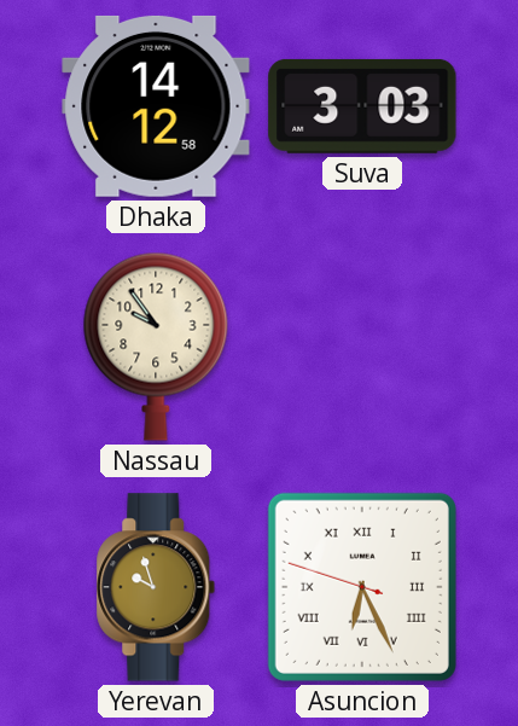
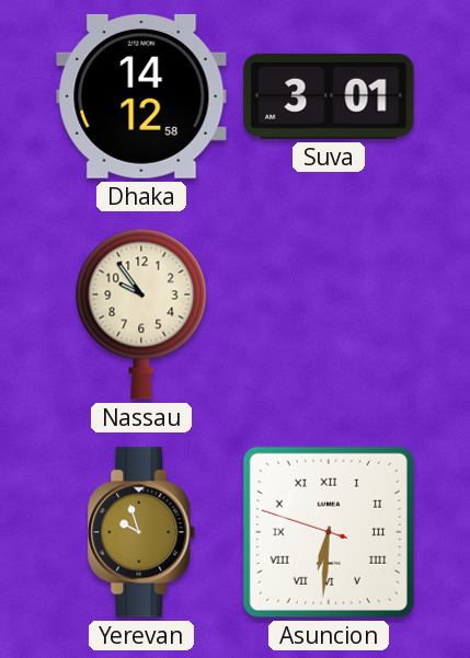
Suva: 3:03 -> 3:01 (329, 96)
Asuncion: 6:25 -> 6:30 (329, 532)
